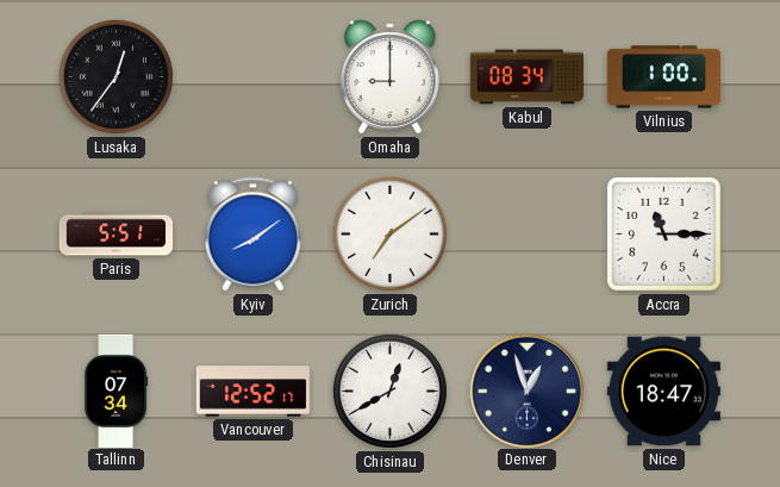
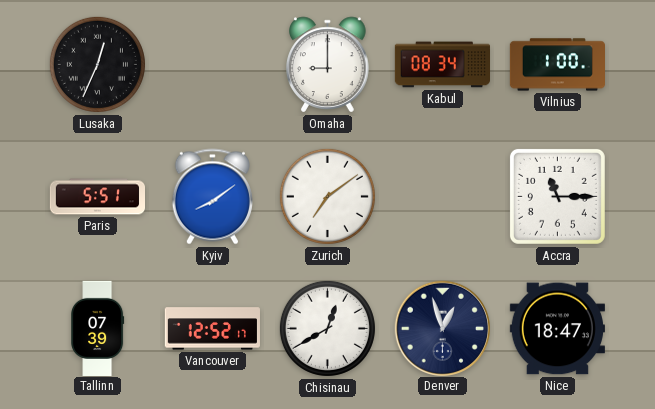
Lusaka: 12:36 -> 12:34 (97, 64)
Tallinn: 07:34 -> 07:39 (98, 328)
